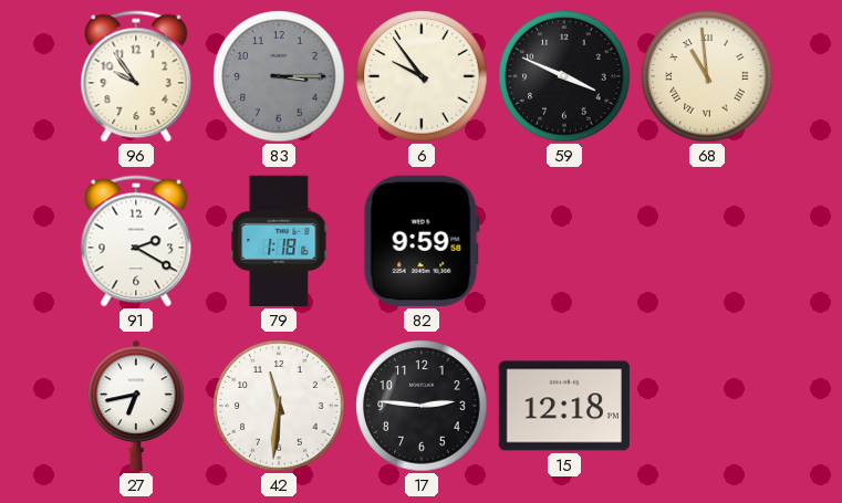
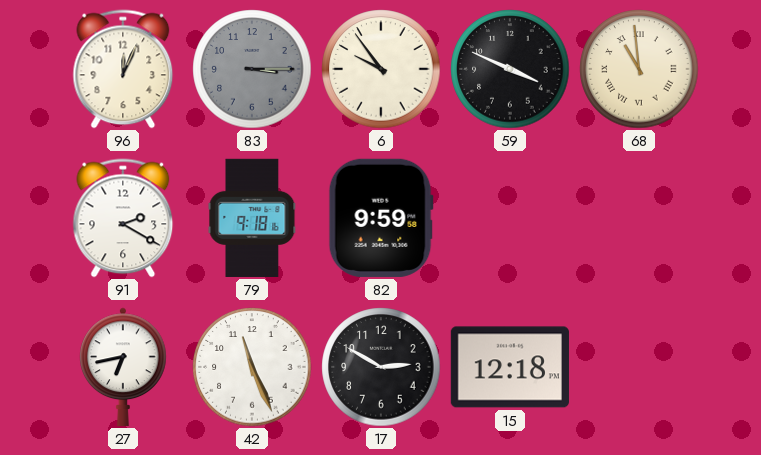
96: 9:54 -> 12:04 (123, 69)
79: 1:18 -> 9:18 (252, 218)
42: 11:31 -> 11:26 (252, 367)
17: 2:46 -> 2:50 (381, 367)
